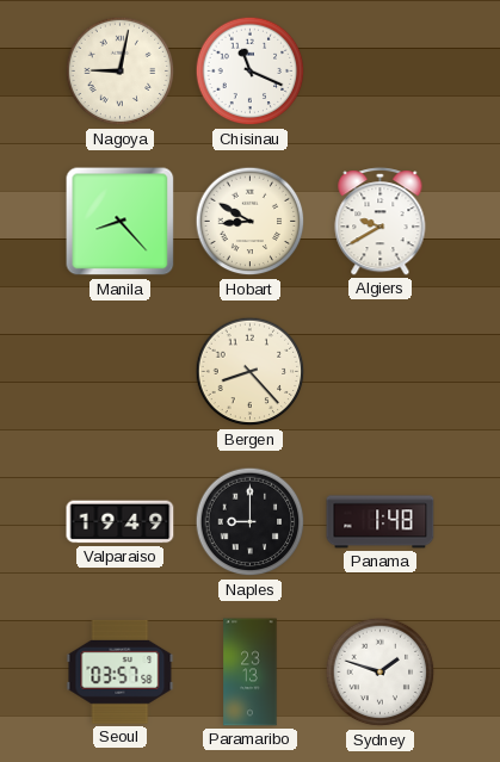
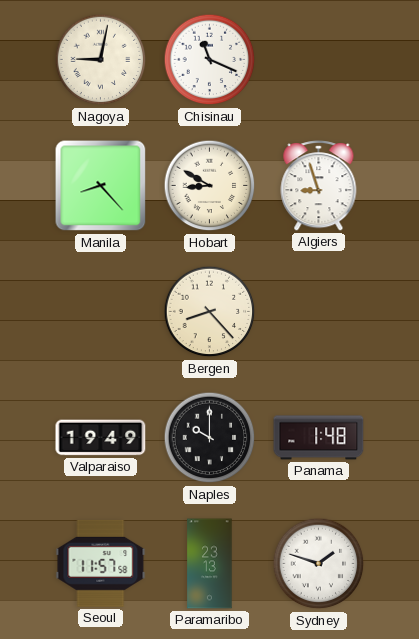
Algiers: 9:40 -> 8:57 (319, 186)
Naples: 9:00 -> 10:00 (210, 438)
Seoul: 03:57 -> 11:57 (101, 563)
